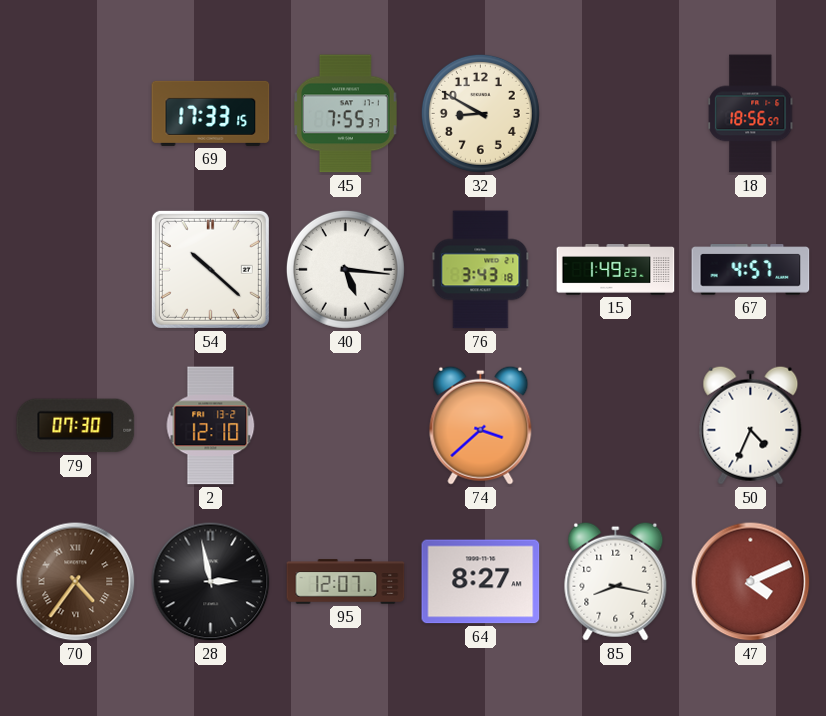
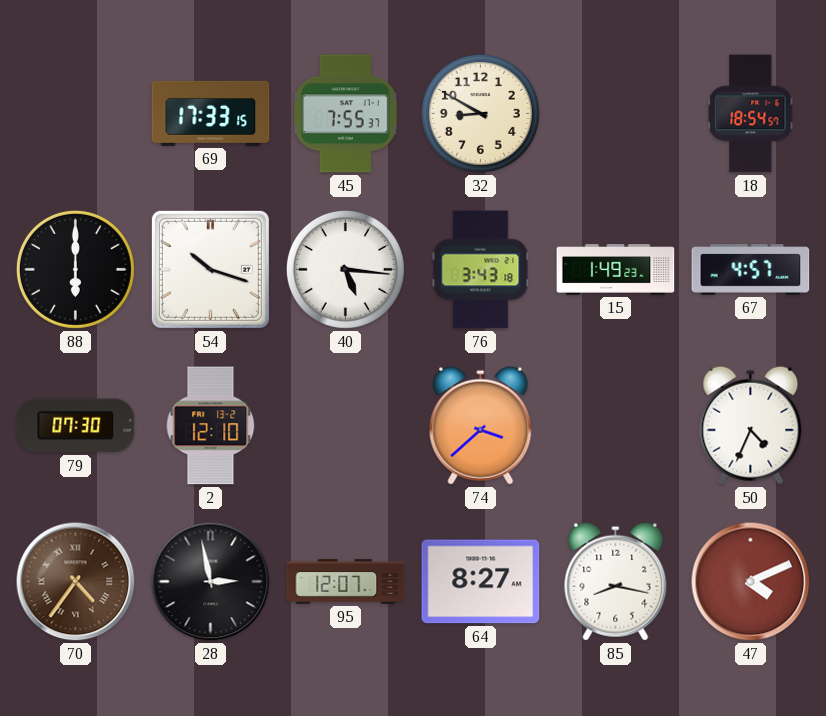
18: 18:56 -> 18:54 (751, 114)
88: none -> 6:00 (75, 269)
54: 10:22 -> 10:18 (210, 269)
